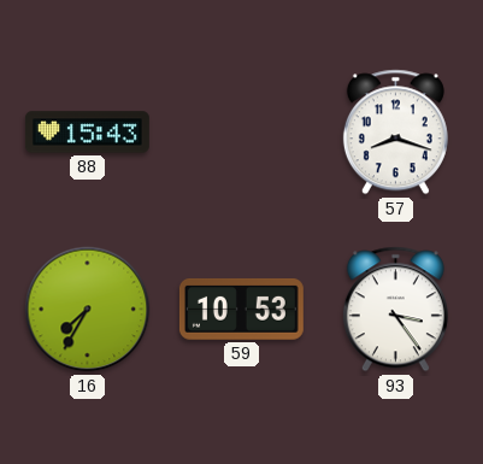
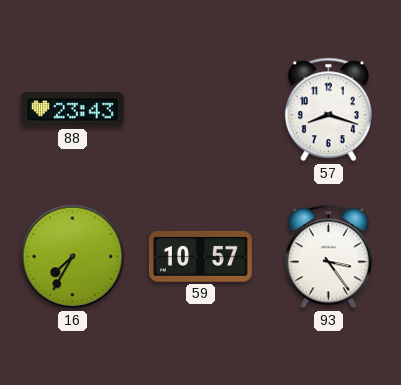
88: 15:43 -> 23:43 (72, 110)
59: 10:53 -> 10:57 (200, 256)
